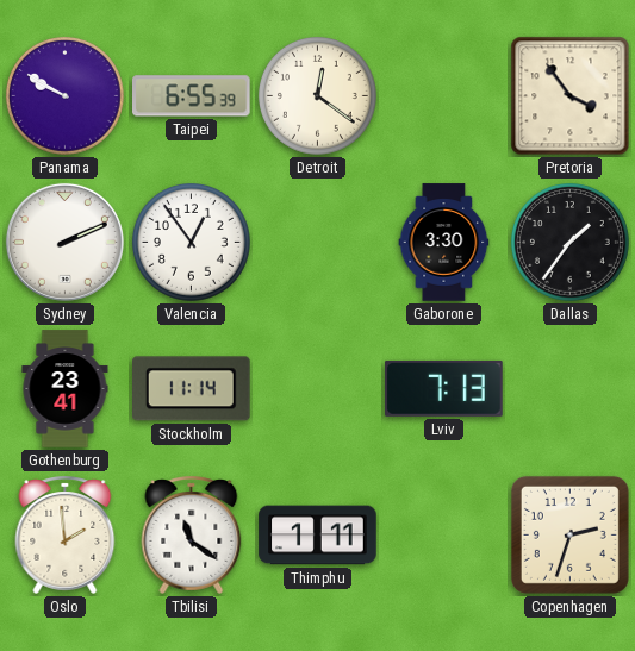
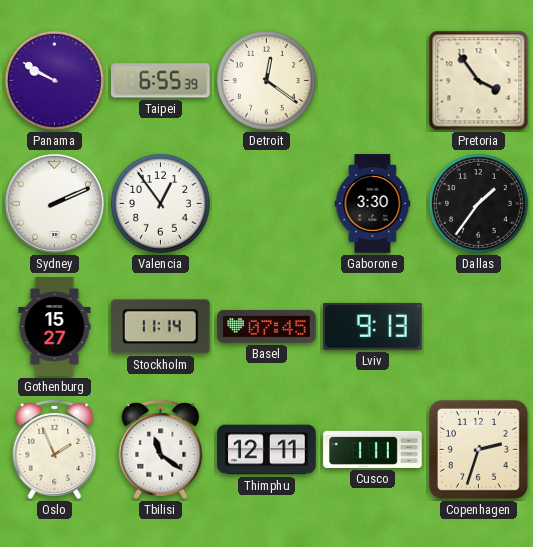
Gothenburg: 23:41 -> 15:27 (55, 327)
Basel: none -> 07:45 (267, 326)
Lviv: 7:13 -> 9:13 (373, 326)
Oslo: 1:59 -> 1:56 (55, 449)
Thimphu: 1:11 -> 12:11 (267, 450)
Cusco: none -> 1:11 (373, 449)
